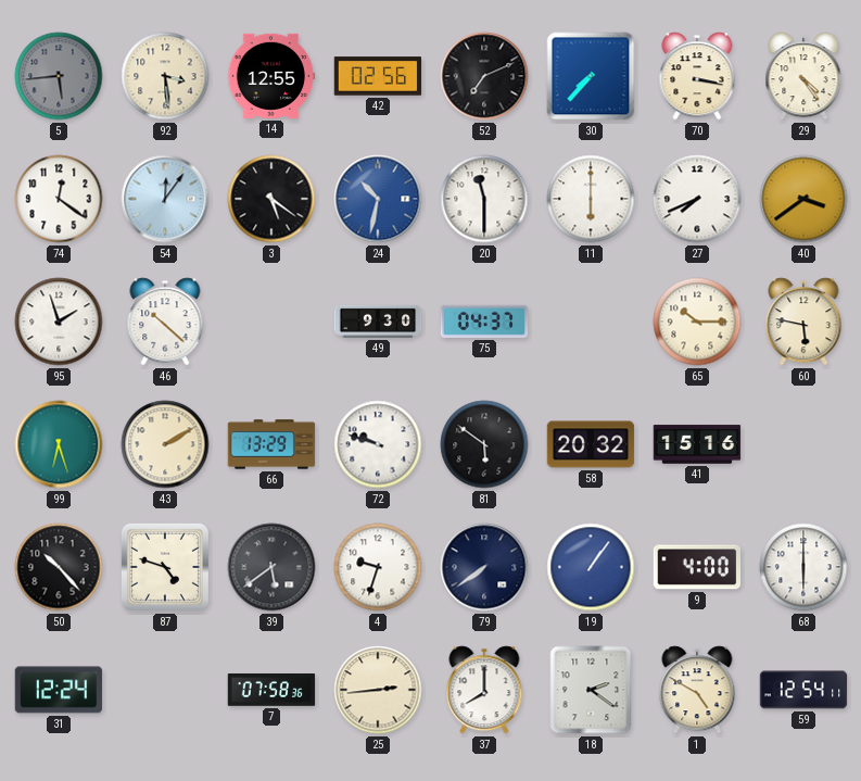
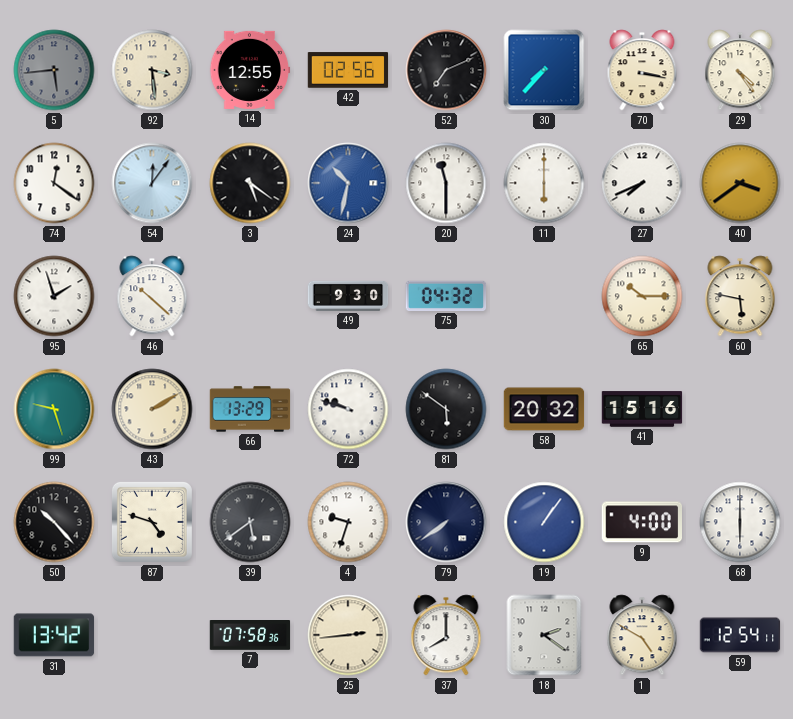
75: 04:37 -> 04:32 (446, 296)
99: 6:27 -> 9:27 (54, 409)
31: 12:24 -> 13:42 (54, 635)
